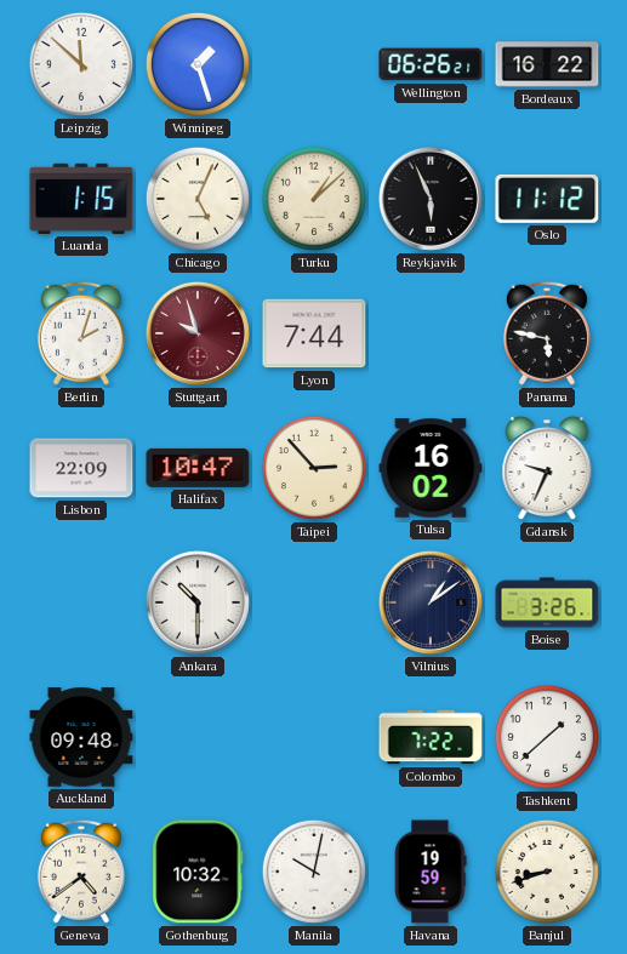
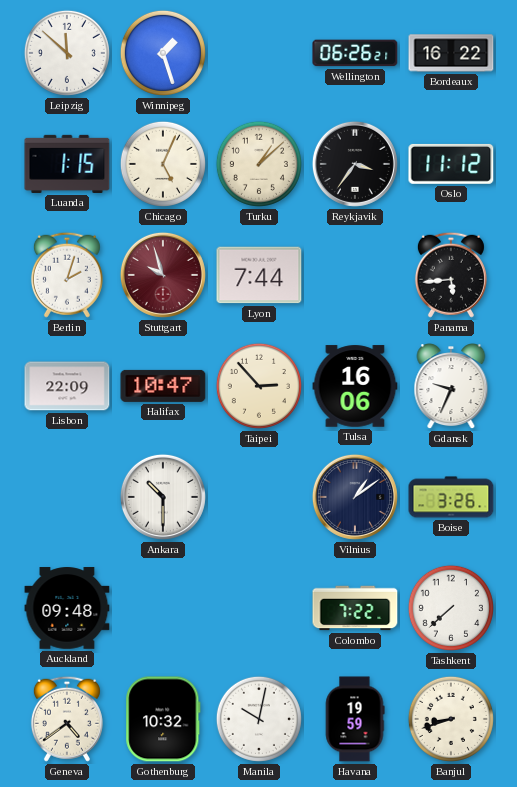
Reykjavik: 5:56 -> 3:36 (355, 164)
Panama: 5:47 -> 5:44 (451, 275)
Tulsa: 16:02 -> 16:06 (355, 386)
Tashkent: 1:38 -> 7:38 (451, 608)
